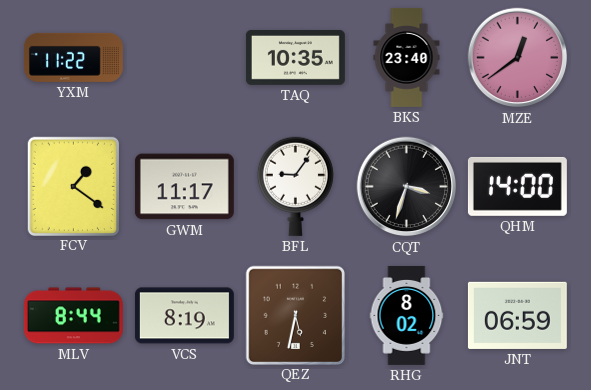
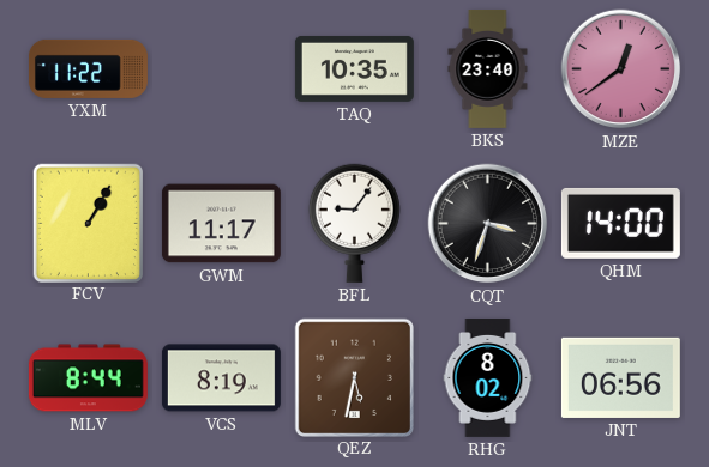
FCV: 1:21 -> 1:05 (88, 223)
JNT: 06:59 -> 06:56 (620, 377)
